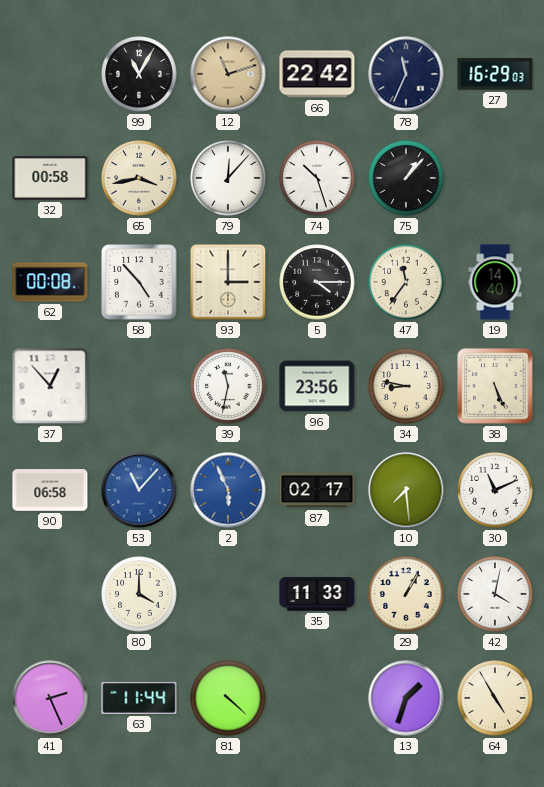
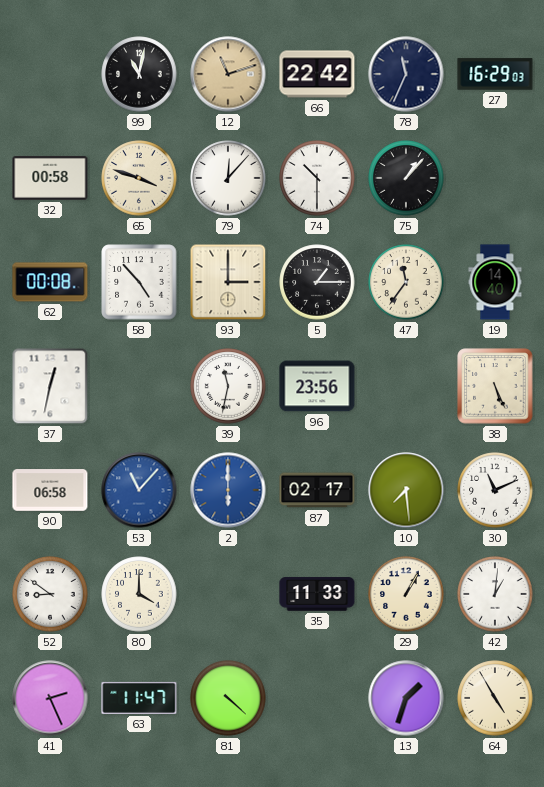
99: 11:05 -> 11:02 (139, 74)
65: 3:43 -> 3:48 (139, 178)
74: 10:27 -> 10:30 (317, 178)
5: 4:15 -> 1:15 (317, 282)
37: 12:53 -> 12:32 (50, 386)
34: 8:47 -> none (406, 386)
2: 5:56 -> 6:00 (228, 490)
52: none -> 8:51 (50, 594)
42: 4:02 -> 1:01 (495, 594)
63: 11:44 -> 11:47 (139, 698)
